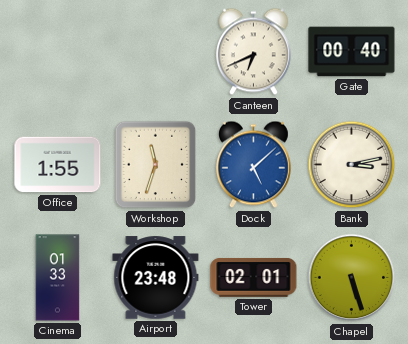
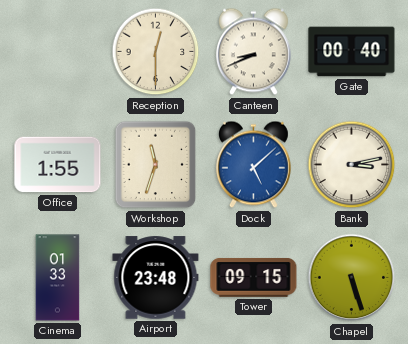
Reception: none -> 12:30 (156, 52)
Canteen: 6:41 -> 8:41 (253, 52)
Tower: 02:01 -> 09:15 (254, 277)
